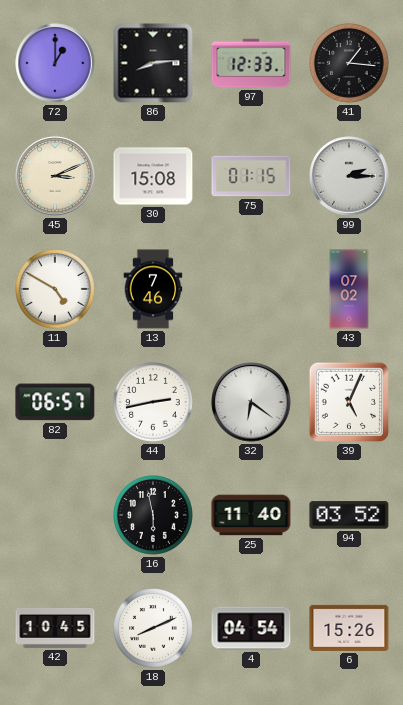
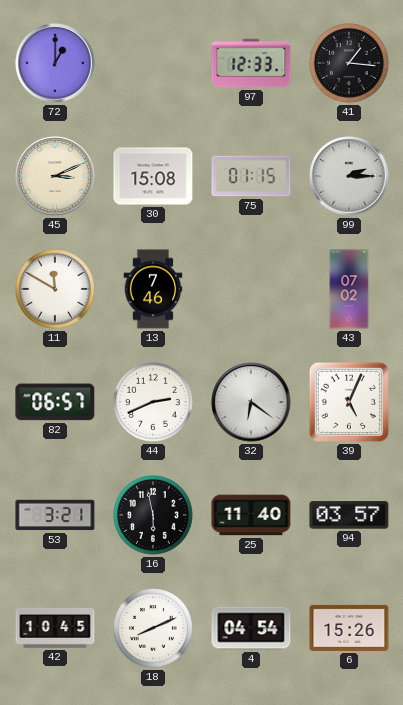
86: 8:14 -> none (153, 63)
11: 4:50 -> 11:50 (56, 290)
44: 2:43 -> 2:41 (154, 403)
53: none -> 3:21 (55, 515)
94: 03:52 -> 03:57 (349, 515)
